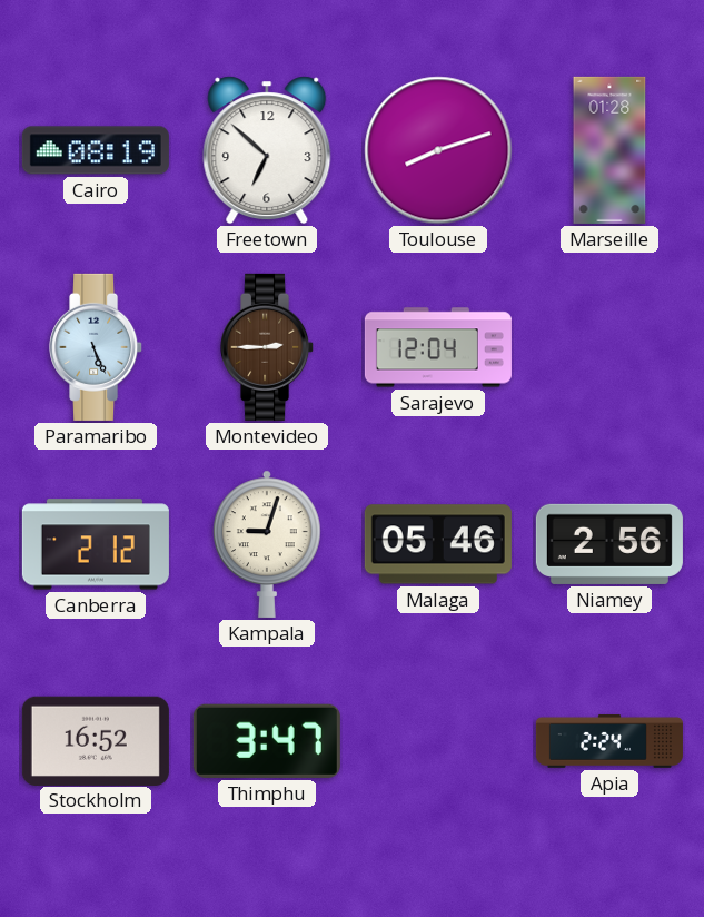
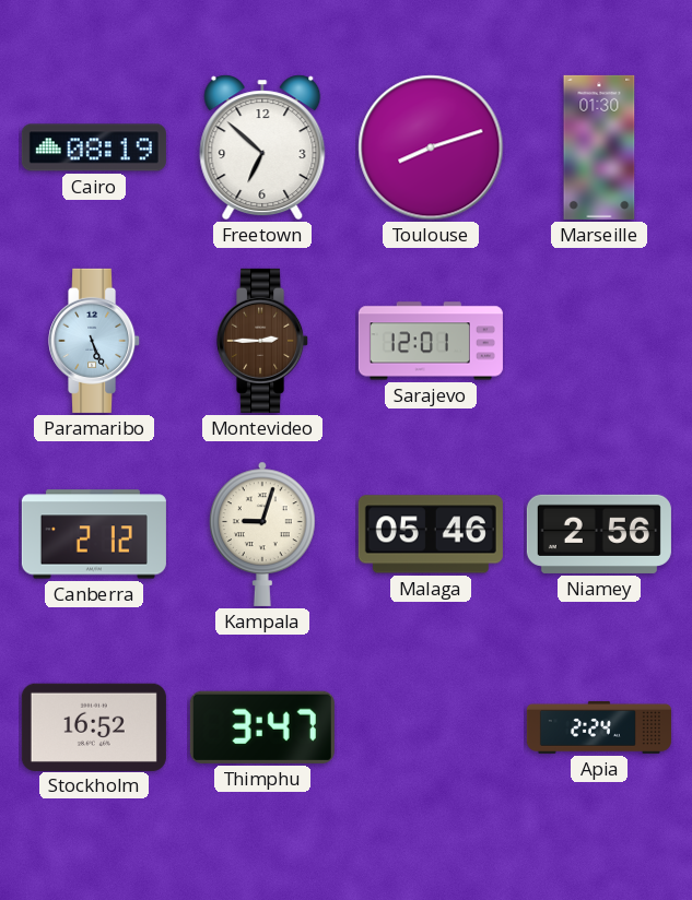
Marseille: 01:28 -> 01:30 (599, 147)
Sarajevo: 12:04 -> 12:01 (431, 341)
